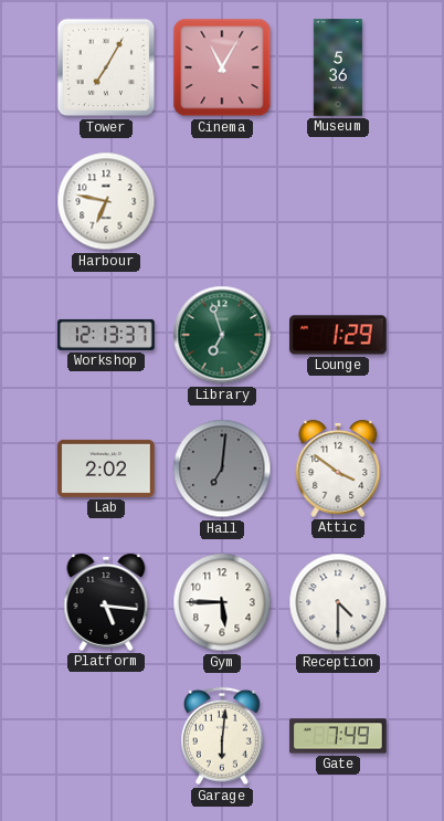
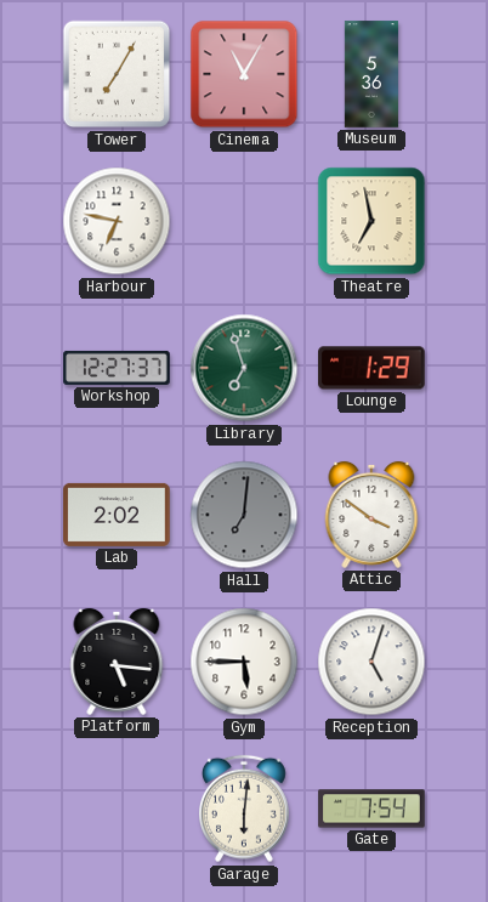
Theatre: none -> 6:58 (371, 221)
Workshop: 12:13 -> 12:27 (117, 368)
Reception: 4:30 -> 5:03 (371, 662)
Gate: 7:49 -> 7:54 (371, 809)
